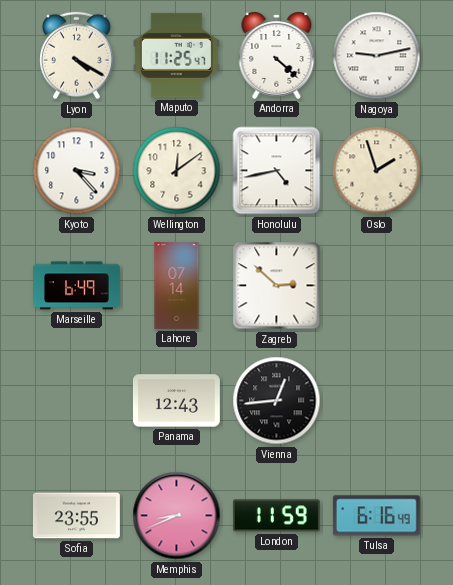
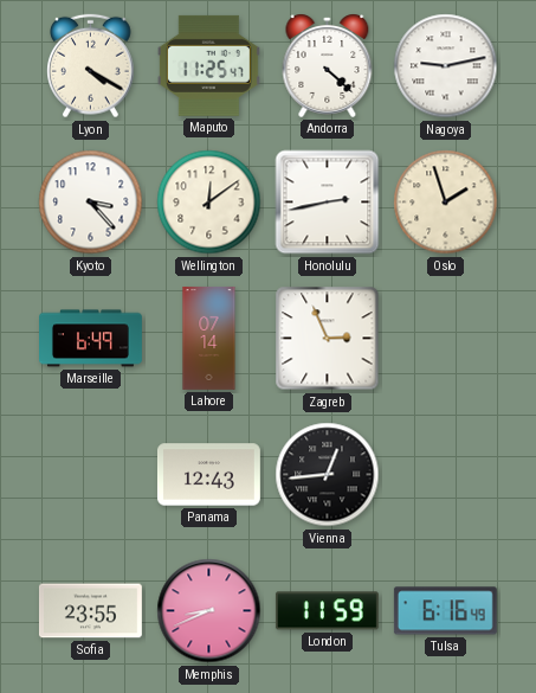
Honolulu: 4:43 -> 2:43 (328, 203)
Zagreb: 2:52 -> 2:56 (328, 339)
